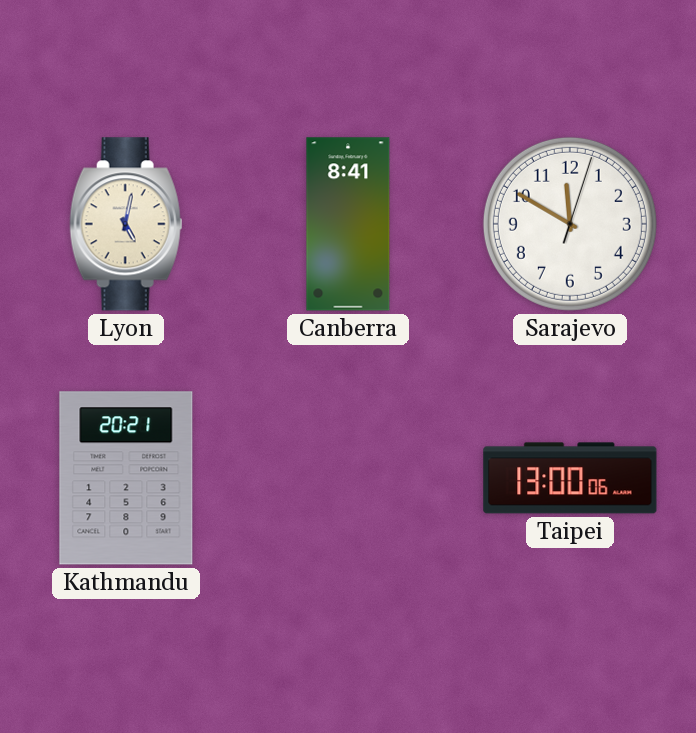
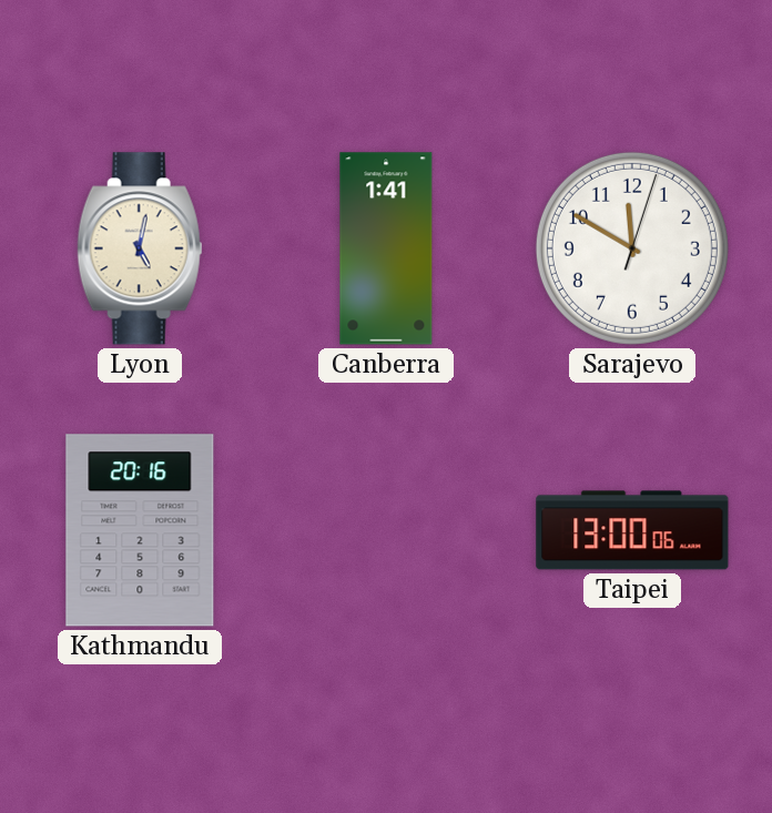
Canberra: 8:41 -> 1:41 (386, 248)
Kathmandu: 20:21 -> 20:16 (140, 530)
